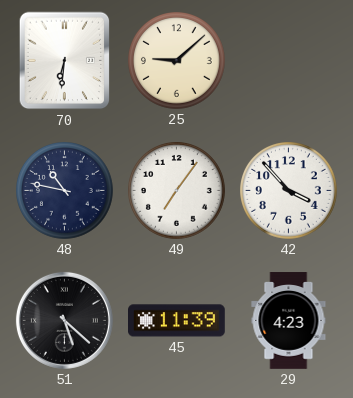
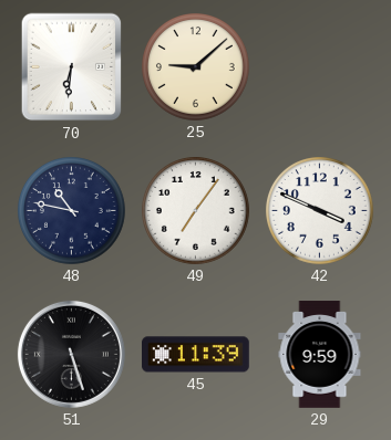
42: 3:53 -> 3:49 (320, 211)
51: 5:22 -> 5:27 (71, 354)
29: 4:23 -> 9:59 (320, 355)
